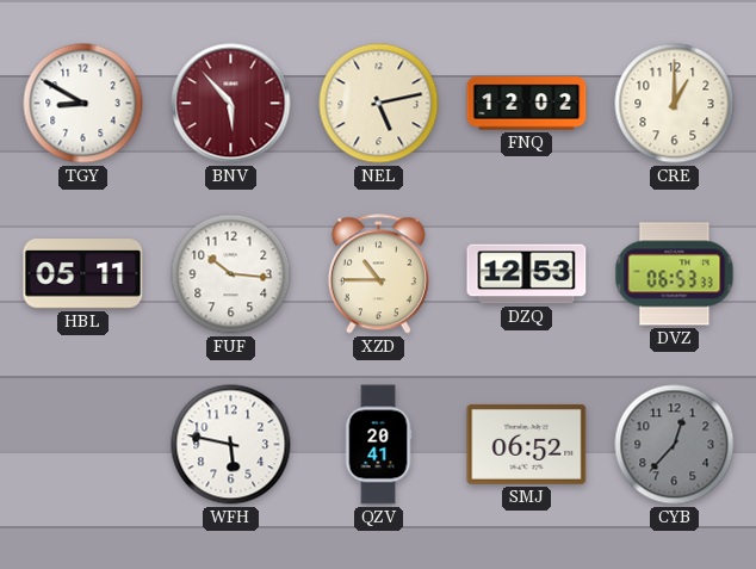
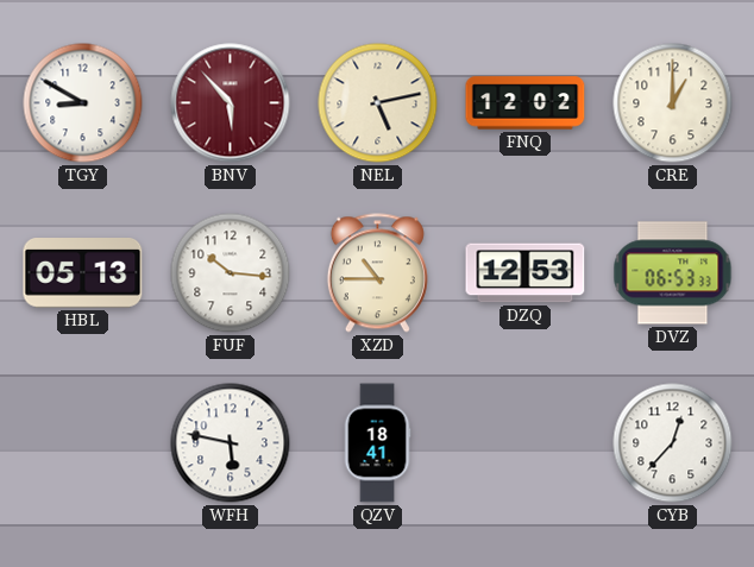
HBL: 05:11 -> 05:13 (83, 273)
QZV: 20:41 -> 18:41 (377, 443)
SMJ: 06:52 -> none (527, 444)
CYB dial: grey -> white (673, 443)
